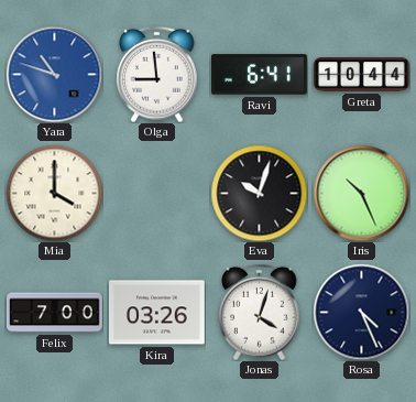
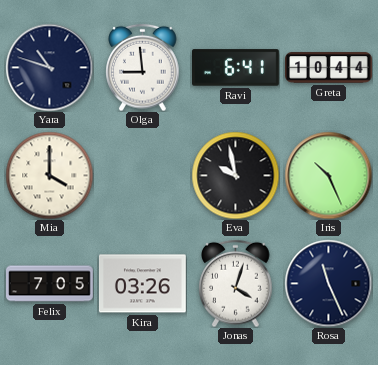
Yara dial: blue -> navy (49, 67)
Eva: 10:03 -> 9:58 (235, 175)
Felix: 7:00 -> 7:05 (50, 284)
Rosa: 4:26 -> 11:26 (328, 283)
